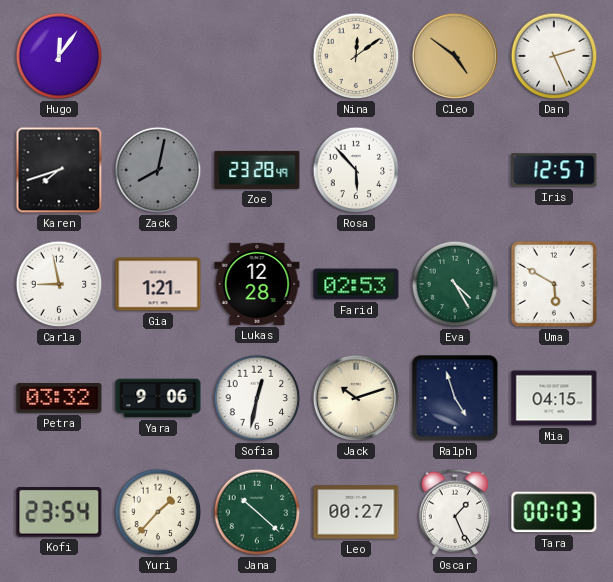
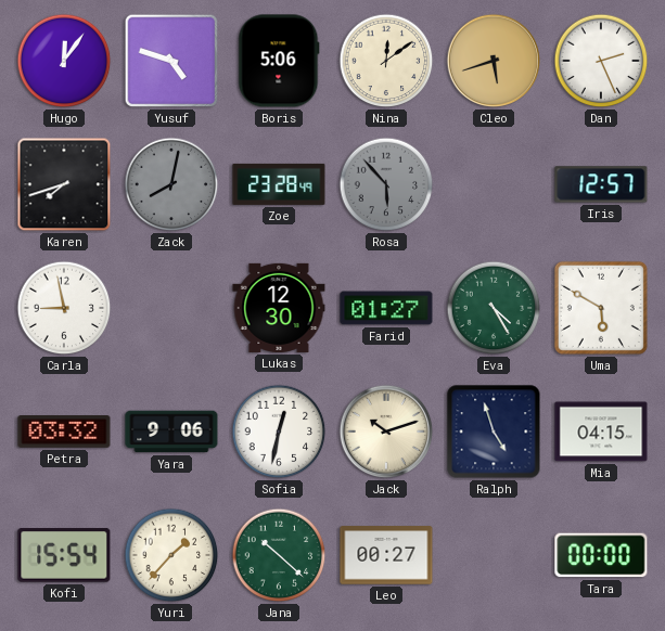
Yusuf: none -> 4:48 (171, 61)
Boris: none -> 5:06 (279, 61)
Cleo: 4:51 -> 5:42 (494, 61)
Rosa dial: white -> grey (386, 184)
Gia: 1:21 -> none (158, 284)
Lukas: 12:28 -> 12:30 (279, 308)
Farid: 02:53 -> 01:27 (386, 308)
Kofi: 23:54 -> 15:54 (64, 556)
Oscar: 1:26 -> none (454, 512)
Tara: 00:03 -> 00:00 (601, 555)
